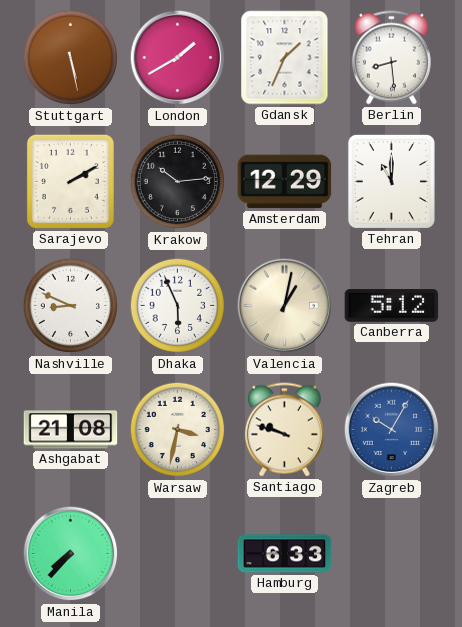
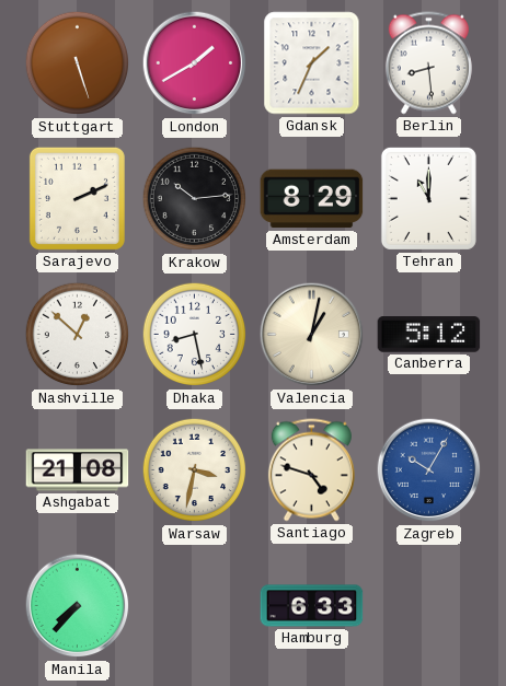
Stuttgart: 5:28 -> 5:27 (78, 63)
Sarajevo: 2:10 -> 2:11 (77, 198)
Amsterdam: 12:29 -> 8:29 (312, 199)
Nashville: 8:49 -> 12:52 (78, 335)
Dhaka: 5:56 -> 8:28 (195, 335)
Santiago: 9:48 -> 4:48 (311, 470)
